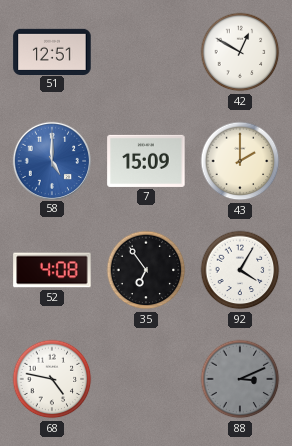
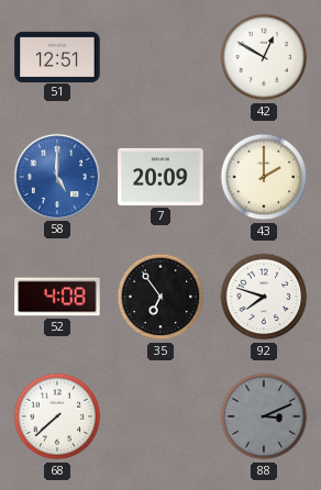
7: 15:09 -> 20:09 (160, 177)
92: 4:05 -> 7:48 (264, 297)
68: 4:47 -> 7:38 (57, 416)
